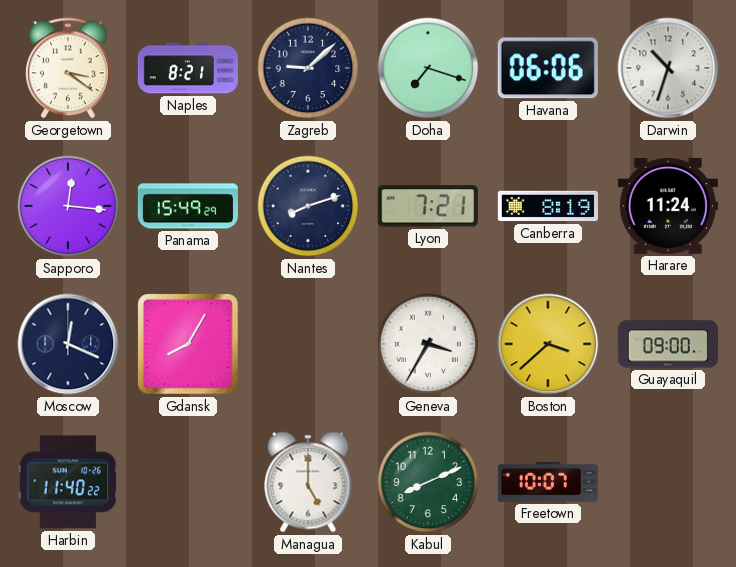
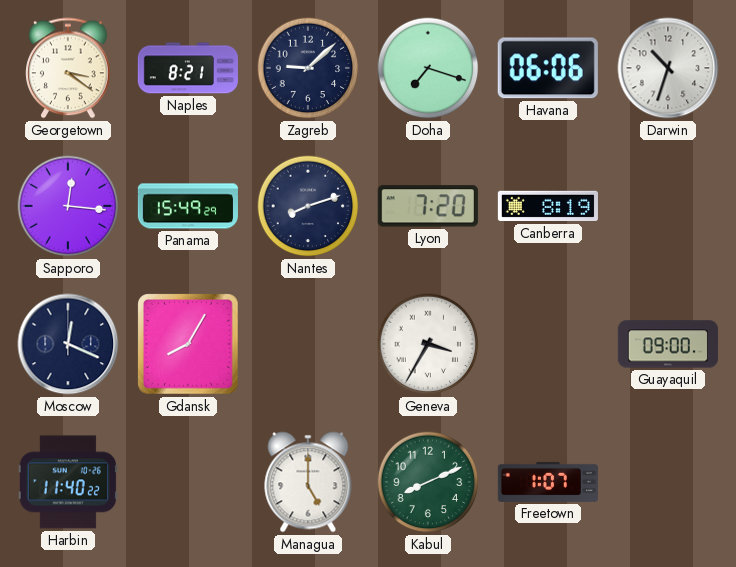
Lyon: 7:21 -> 7:20 (428, 206)
Harare: 11:24 -> none (668, 206)
Boston: 3:38 -> none (548, 344)
Freetown: 10:07 -> 1:07 (547, 482)
